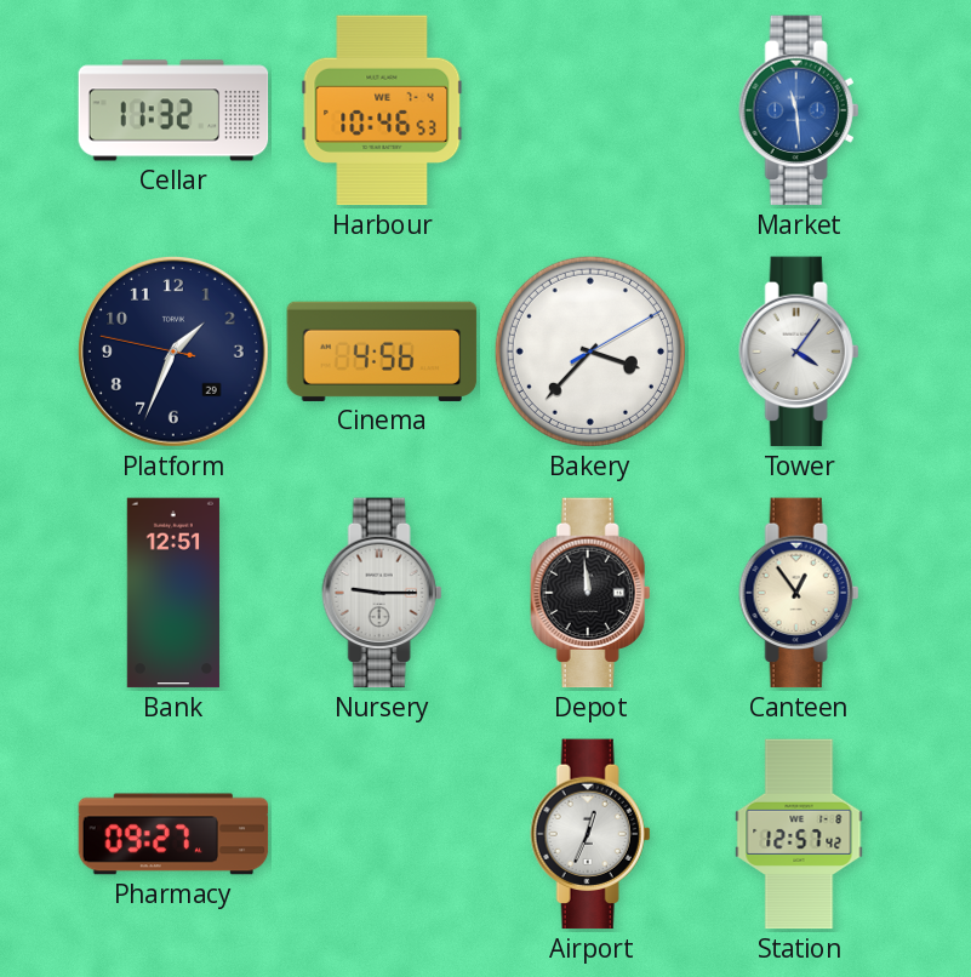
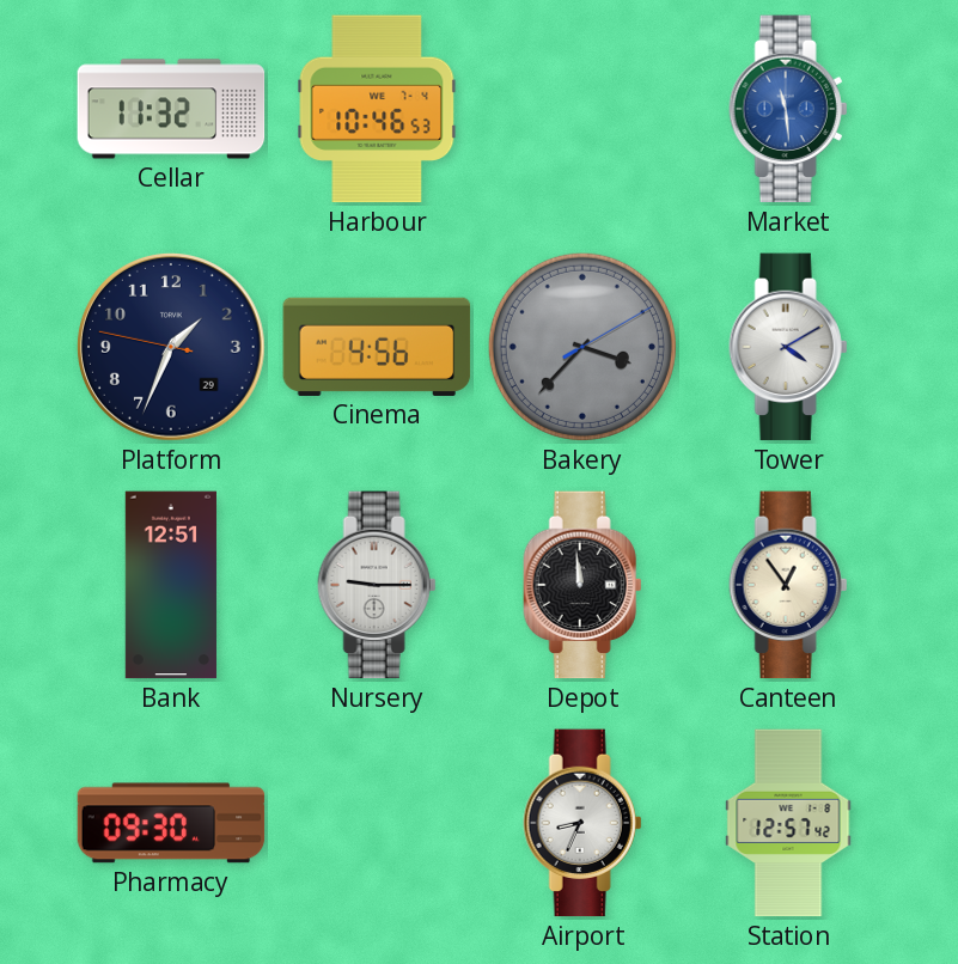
Bakery dial: white -> grey (582, 347)
Tower: 4:06 -> 4:10 (788, 347)
Pharmacy: 09:27 -> 09:30 (171, 823)
Airport: 12:34 -> 8:34 (582, 823)
